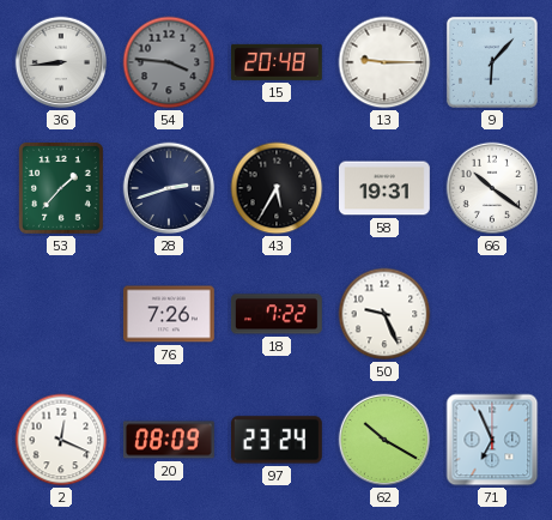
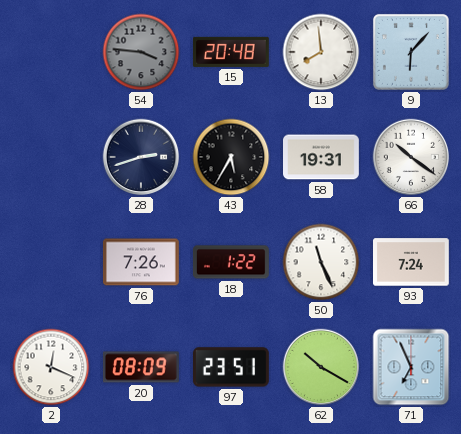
36: 8:44 -> none (61, 62)
13: 9:15 -> 7:59 (321, 52)
53: 1:37 -> none (62, 189)
18: 7:22 -> 1:22 (231, 262)
50: 9:26 -> 11:26 (321, 262)
93: none -> 7:24 (412, 262)
97: 23:24 -> 23:51 (232, 367)
